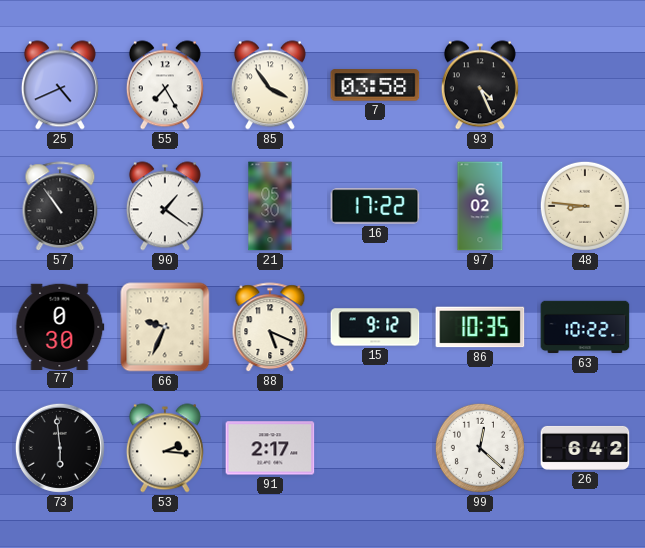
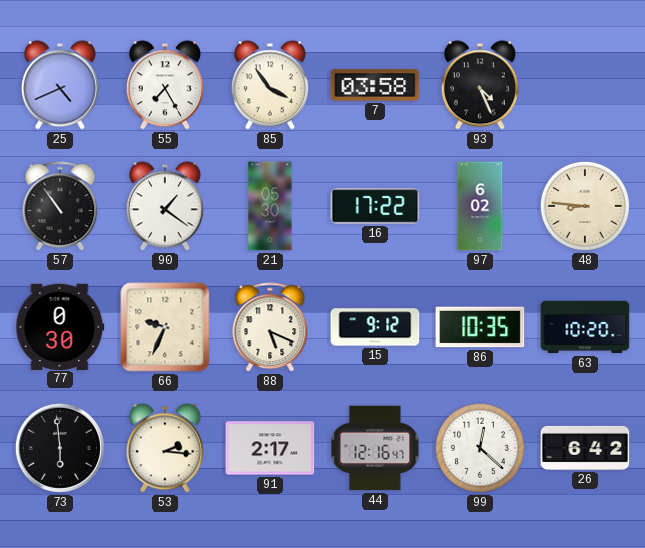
63: 10:22 -> 10:20 (585, 327)
44: none -> 12:16 (375, 448)
